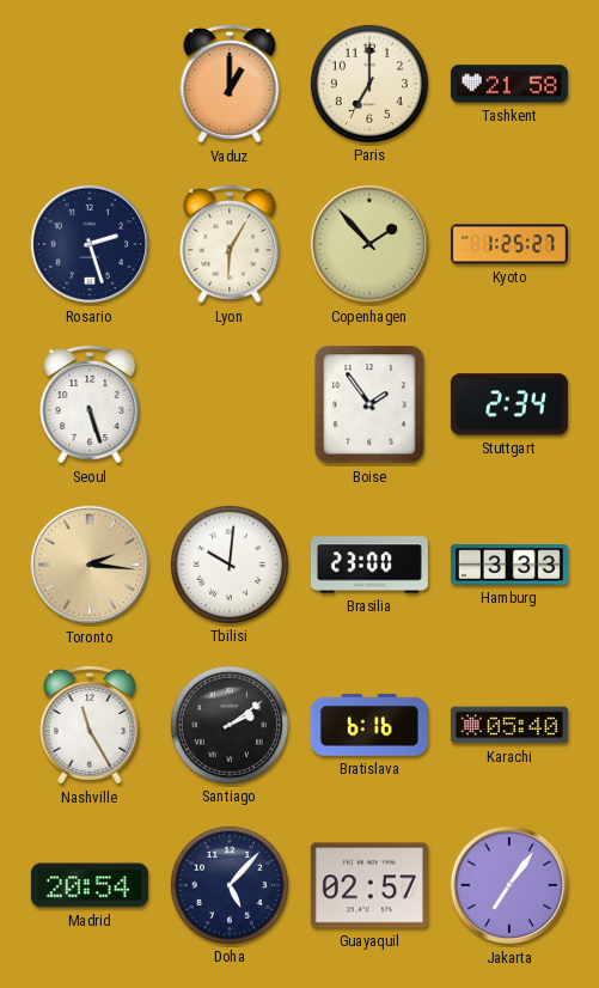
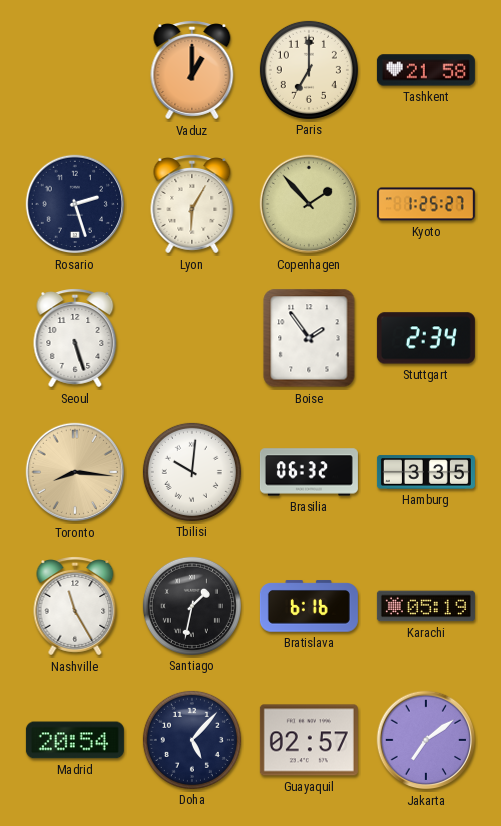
Toronto: 2:16 -> 8:16 (75, 472)
Brasilia: 23:00 -> 06:32 (309, 472)
Hamburg: 3:33 -> 3:35 (426, 472)
Santiago: 2:09 -> 1:32 (192, 606)
Karachi: 05:40 -> 05:19 (426, 606)
Jakarta: 7:06 -> 7:09 (426, 740)
